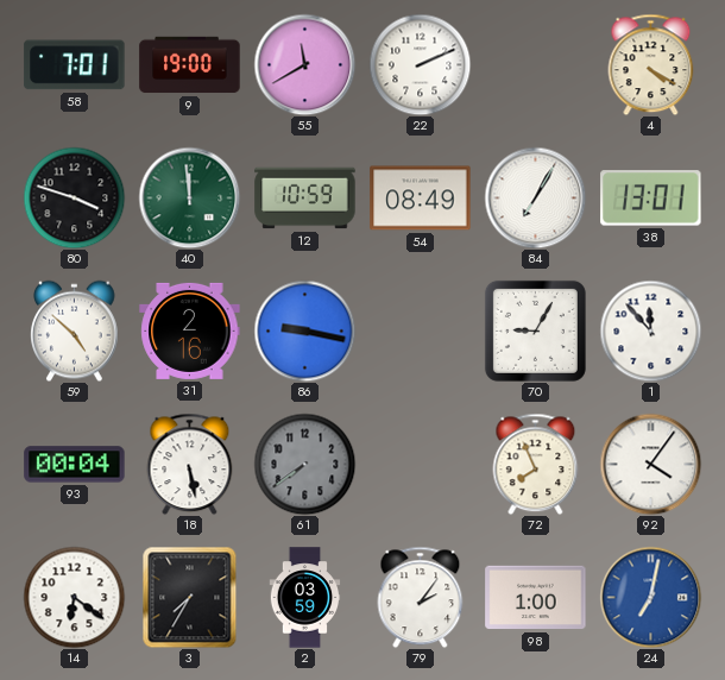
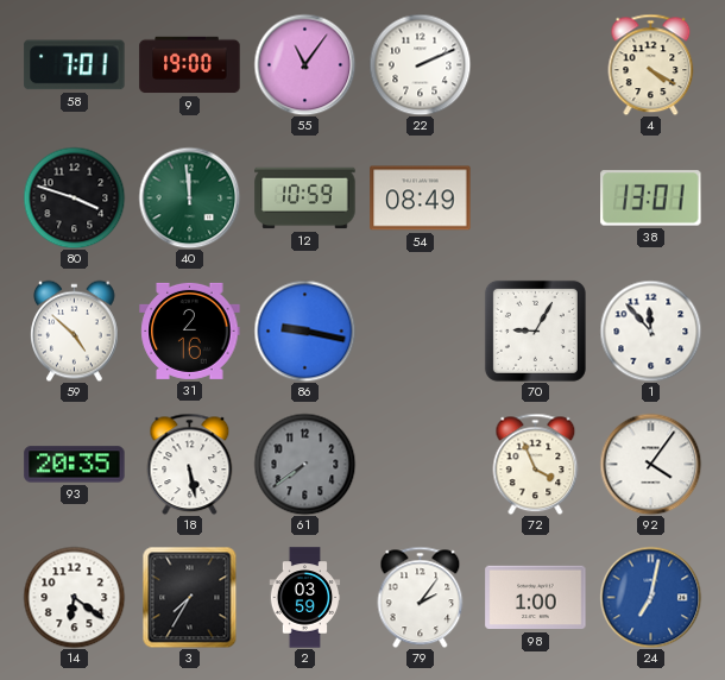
55: 11:40 -> 11:06 (304, 64)
84: 7:05 -> none (535, 197)
93: 00:04 -> 20:35 (75, 465)
72: 7:56 -> 3:56 (536, 464)
